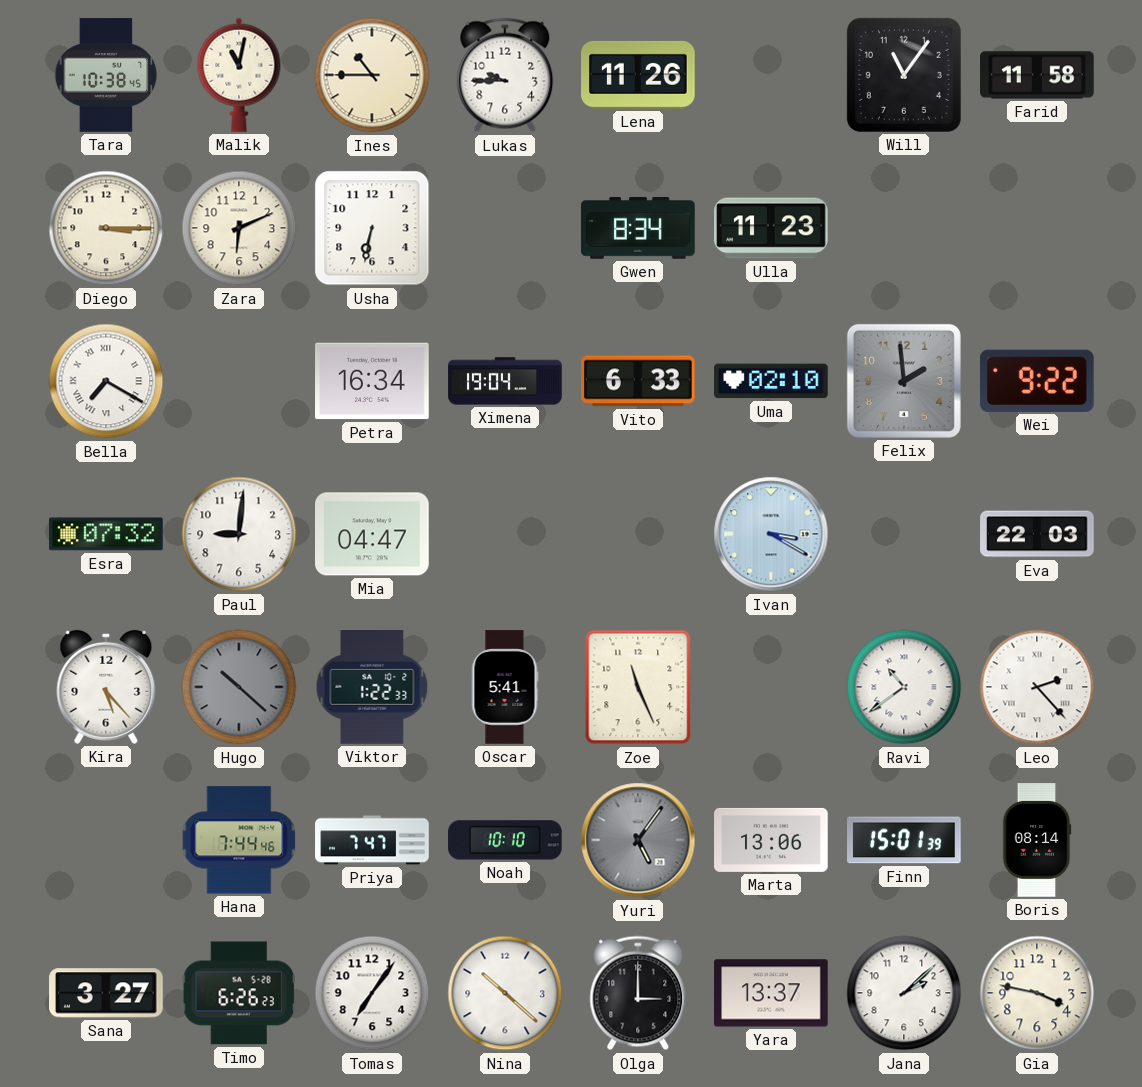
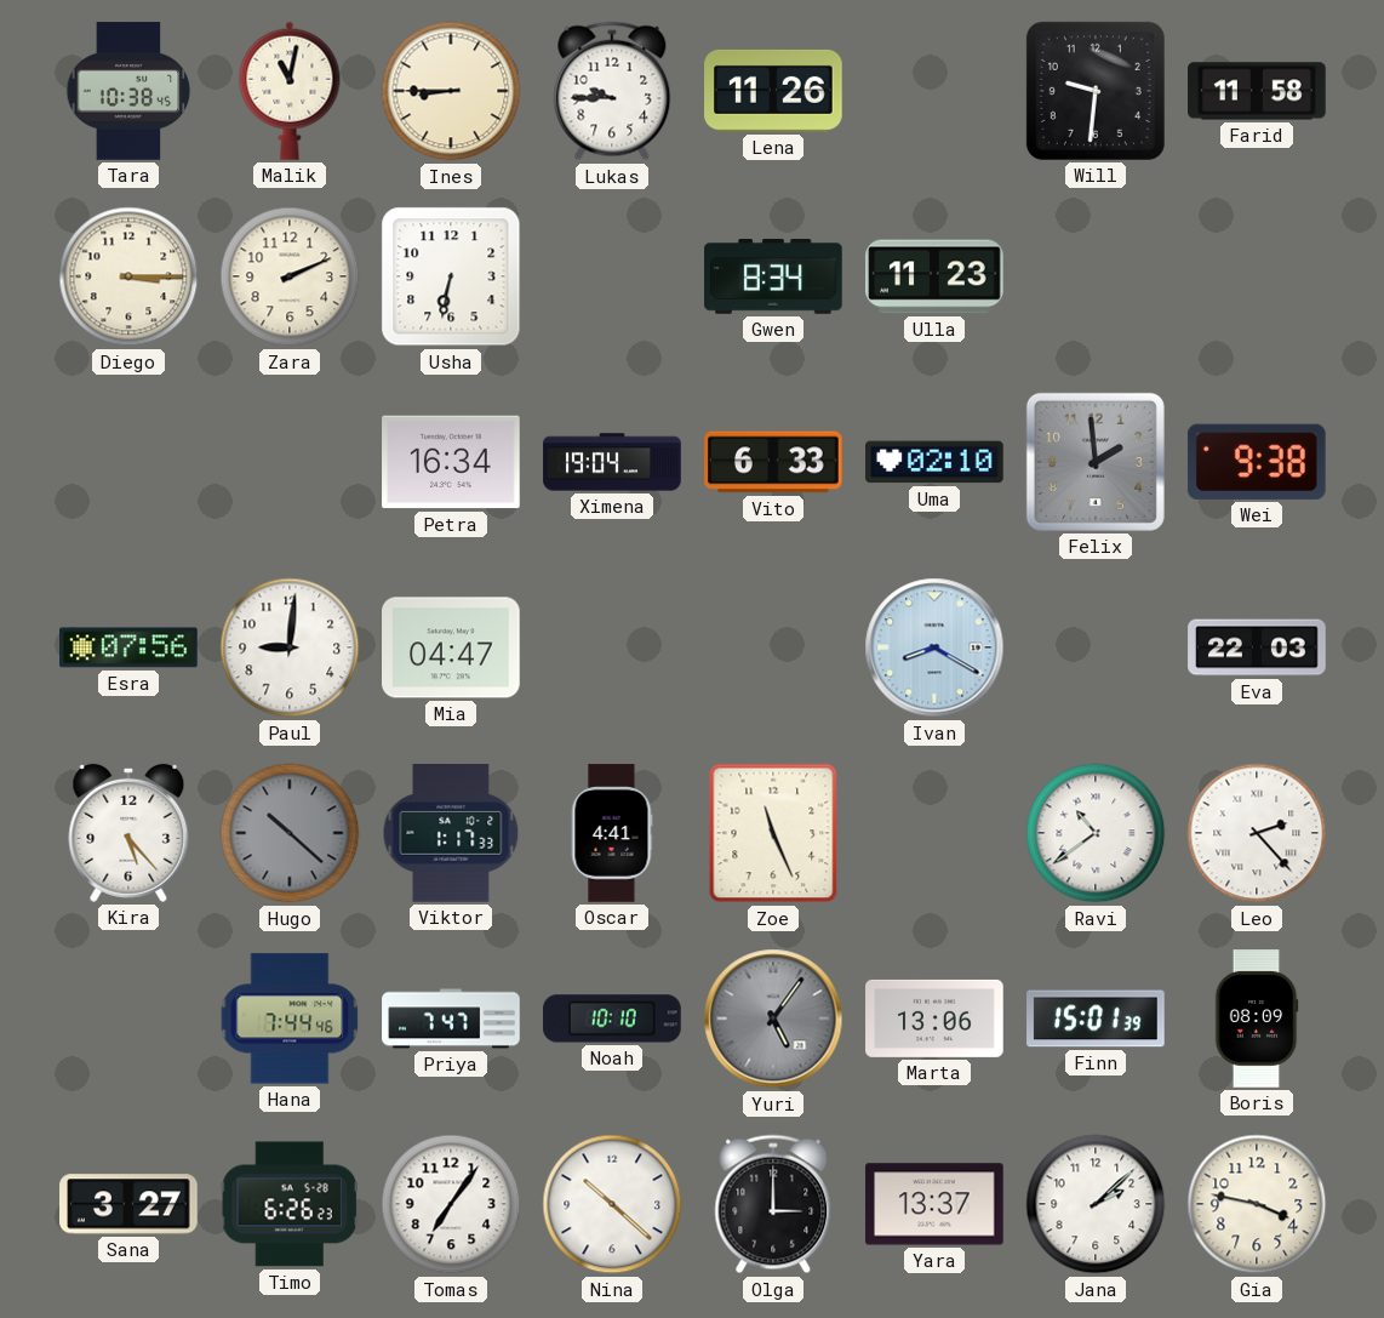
Ines: 10:45 -> 8:45 (451, 91)
Will: 11:06 -> 9:31 (1096, 91)
Zara: 6:11 -> 2:11 (290, 276)
Bella: 7:20 -> none (106, 381)
Wei: 9:22 -> 9:38 (1257, 462)
Esra: 07:32 -> 07:56 (128, 647)
Ivan: 3:20 -> 8:20 (934, 647)
Viktor: 1:22 -> 1:17 (451, 833)
Oscar: 5:41 -> 4:41 (612, 833)
Boris: 08:14 -> 08:09 (1257, 1019)
